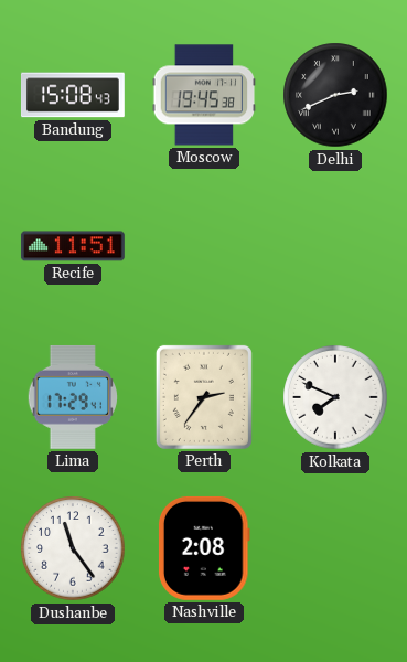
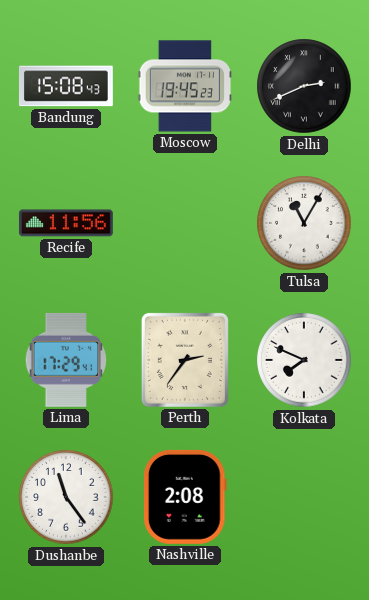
Moscow: 19:45:38 -> 19:45:23 (185, 86)
Recife: 11:51 -> 11:56 (66, 223)
Tulsa: none -> 11:05 (304, 223)
